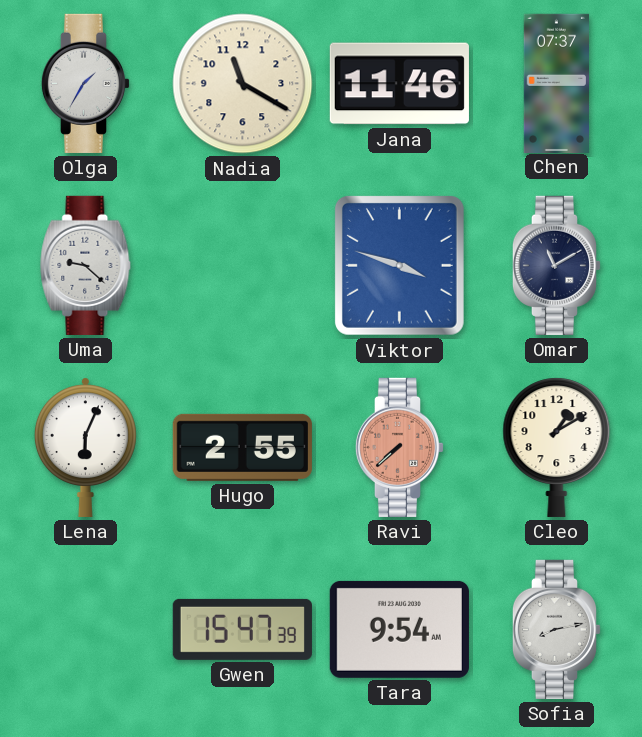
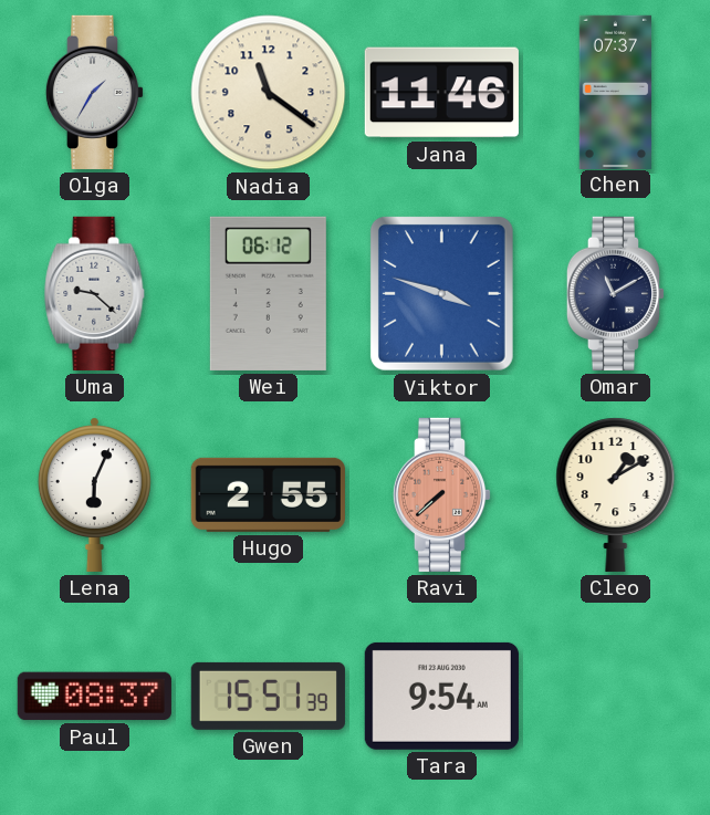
Nadia: 11:20 -> 11:21 (269, 93)
Wei: none -> 06:12 (268, 293)
Paul: none -> 08:37 (94, 697)
Gwen: 15:47 -> 15:51 (268, 696)
Sofia: 8:13 -> none (557, 629)
